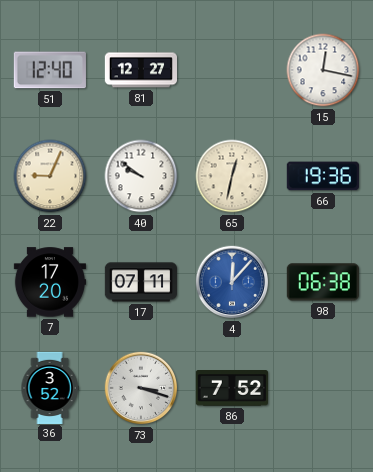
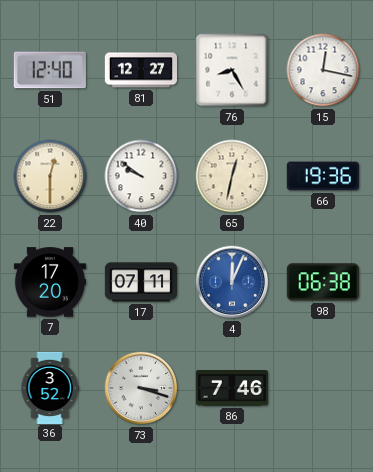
76: none -> 8:25 (232, 70)
22: 9:04 -> 12:30 (50, 176)
4: 12:07 -> 12:04 (232, 282)
86: 7:52 -> 7:46 (232, 389)
